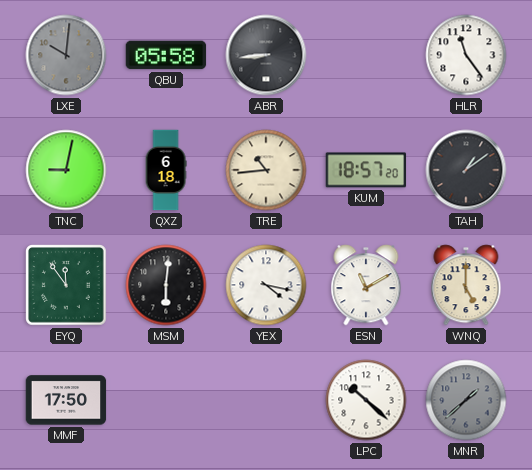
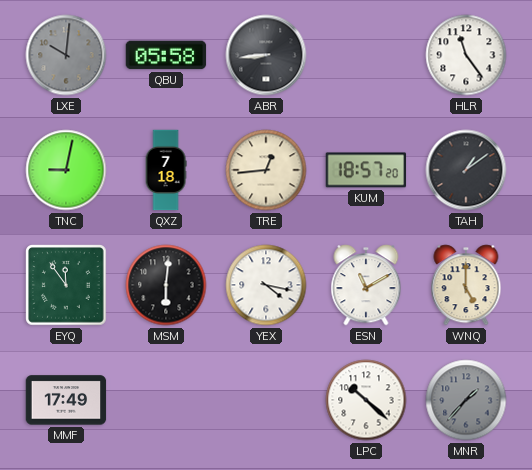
QXZ: 6:18 -> 7:18 (166, 170)
TRE: 10:44 -> 12:44 (266, 170)
MMF: 17:50 -> 17:49 (66, 400)
MNR: 1:38 -> 1:37 (466, 400)
